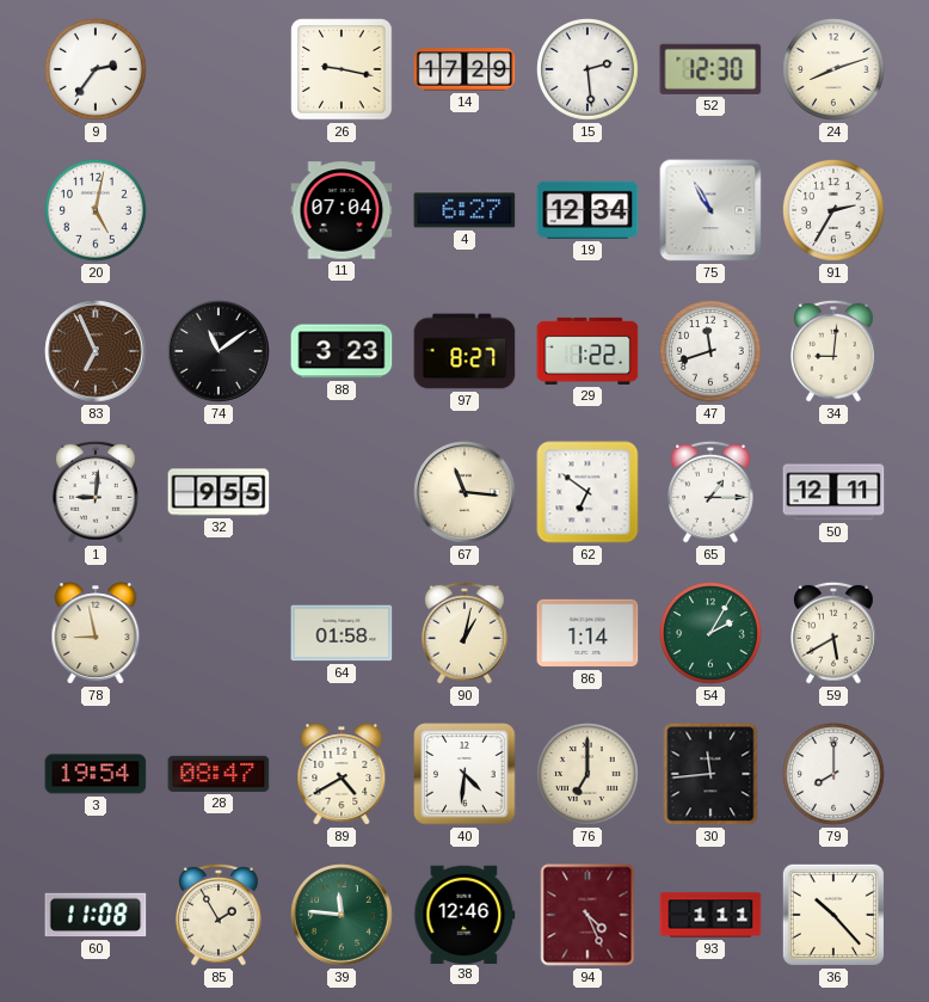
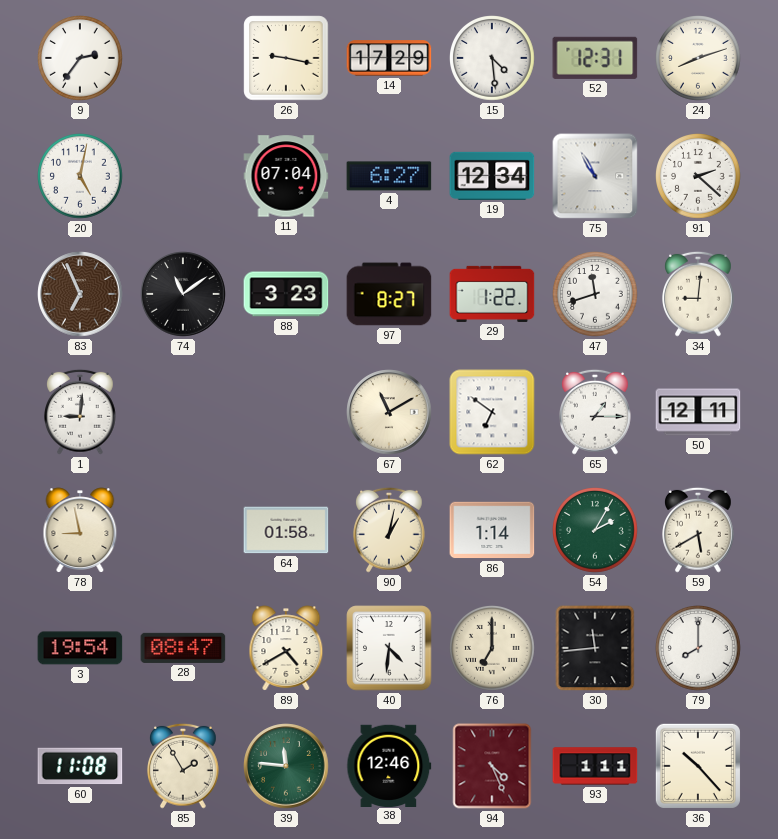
15: 2:29 -> 4:29 (493, 59)
52: 12:30 -> 12:31 (595, 58)
91: 2:35 -> 2:22 (699, 177)
32: 9:55 -> none (219, 492)
67: 11:16 -> 11:10 (389, 412)
